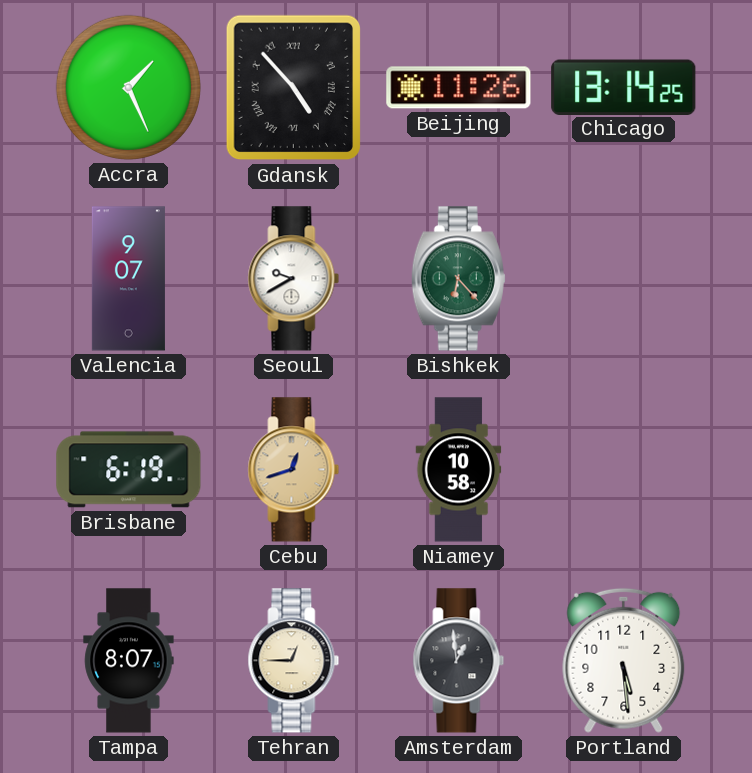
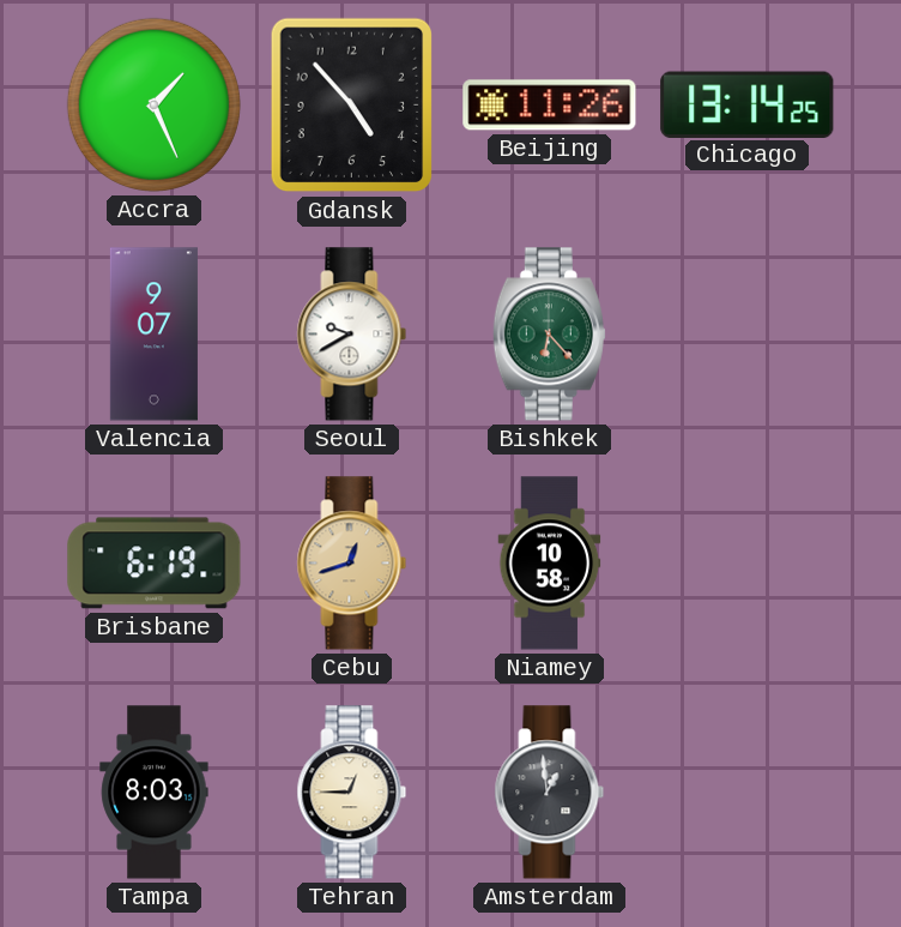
Gdansk numerals: Roman -> Arabic (351, 106)
Tampa: 8:07 -> 8:03 (155, 793)
Portland: 5:29 -> none (624, 660)
